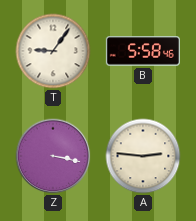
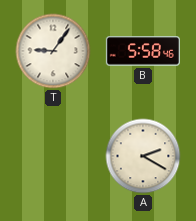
Z: 3:17 -> none (53, 156)
A: 2:46 -> 2:20 (143, 156)
